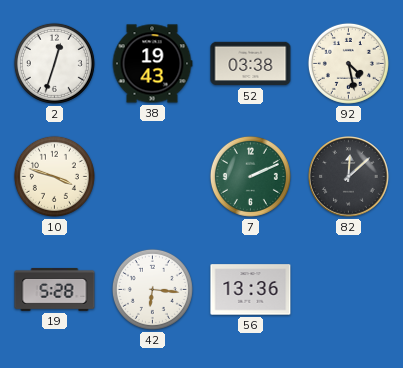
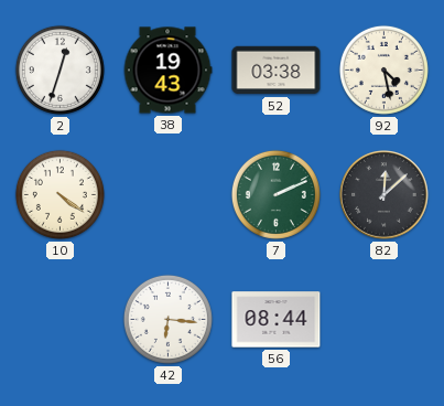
10: 3:48 -> 4:21 (59, 194)
19: 5:28 -> none (55, 290)
56: 13:36 -> 08:44 (277, 320)
